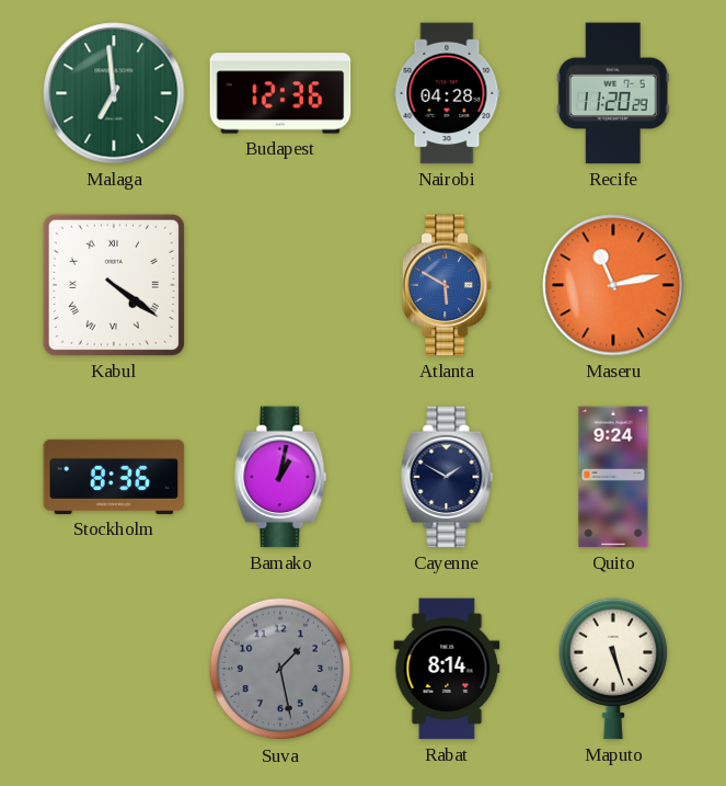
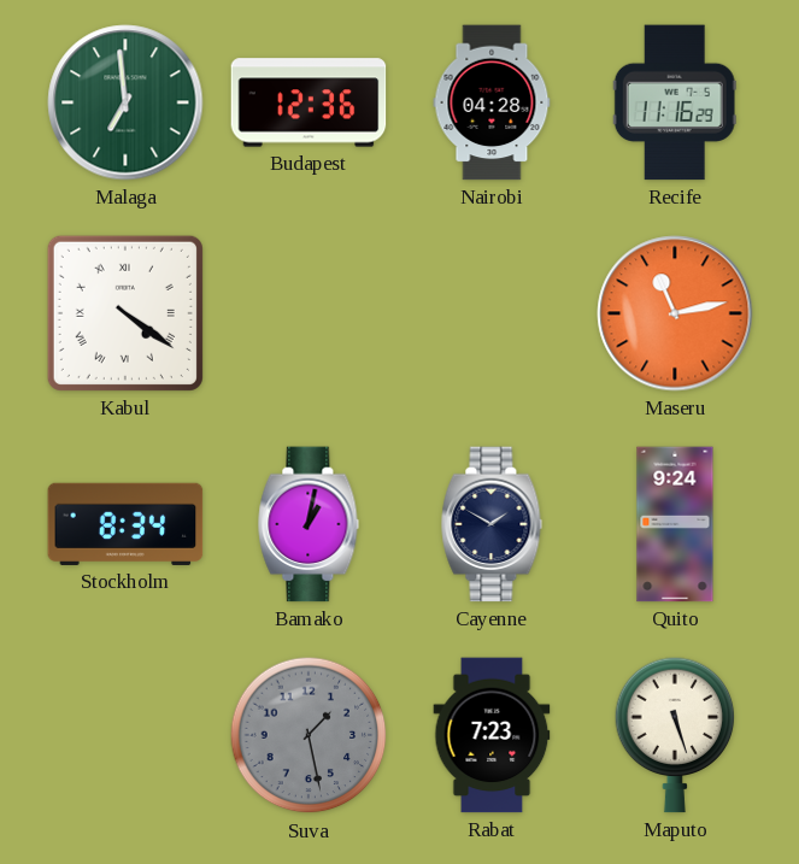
Recife: 11:20 -> 11:16 (675, 102)
Atlanta: 5:50 -> none (447, 285)
Stockholm: 8:36 -> 8:34 (125, 524)
Rabat: 8:14 -> 7:23 (492, 735)
